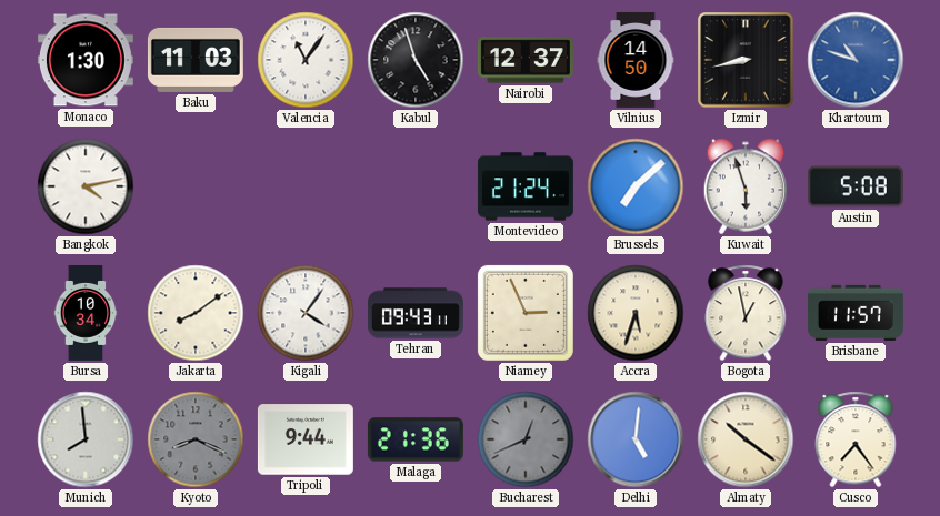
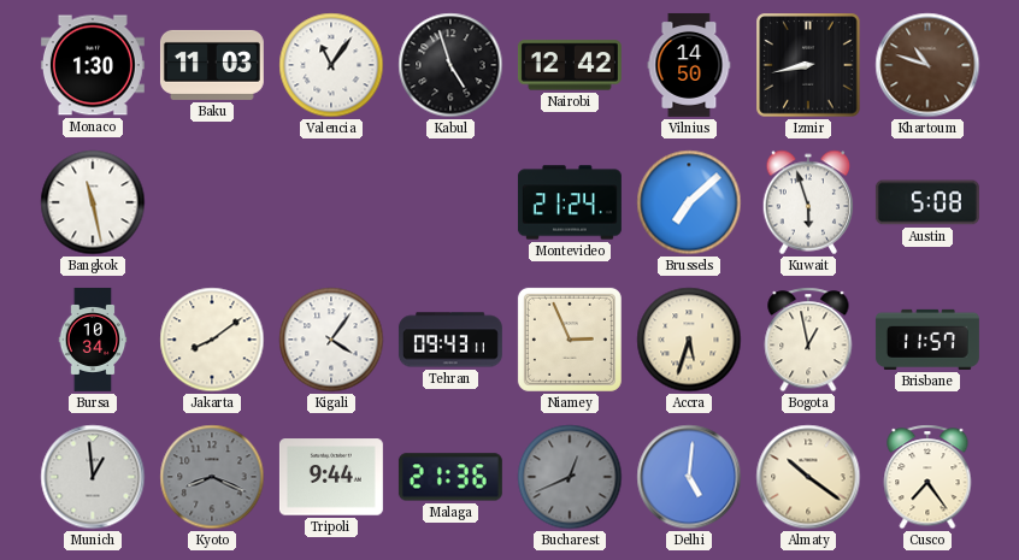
Nairobi: 12:37 -> 12:42 (570, 65)
Khartoum dial: blue -> brown (927, 65)
Bangkok: 4:13 -> 11:28 (93, 202)
Munich: 7:59 -> 12:59 (93, 477)
